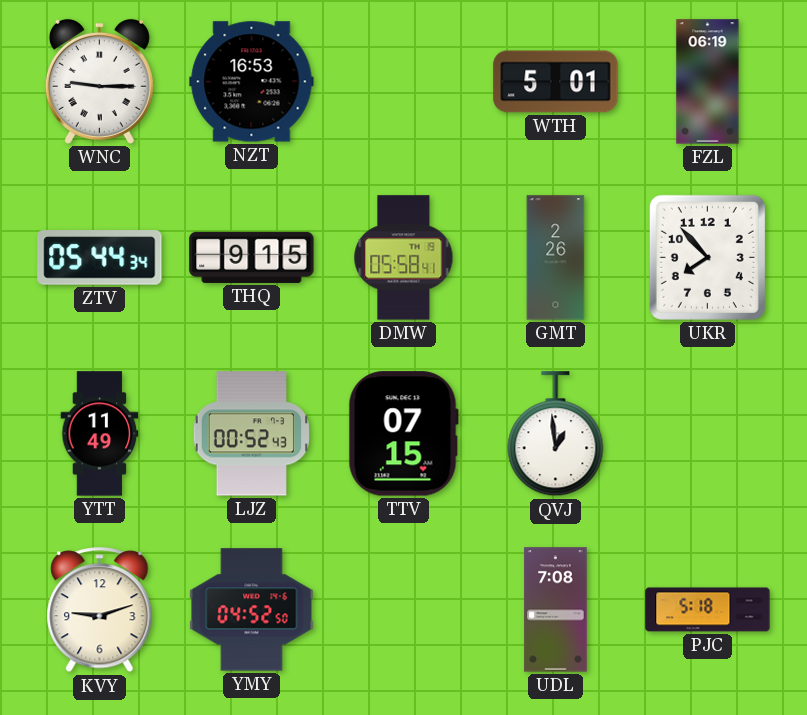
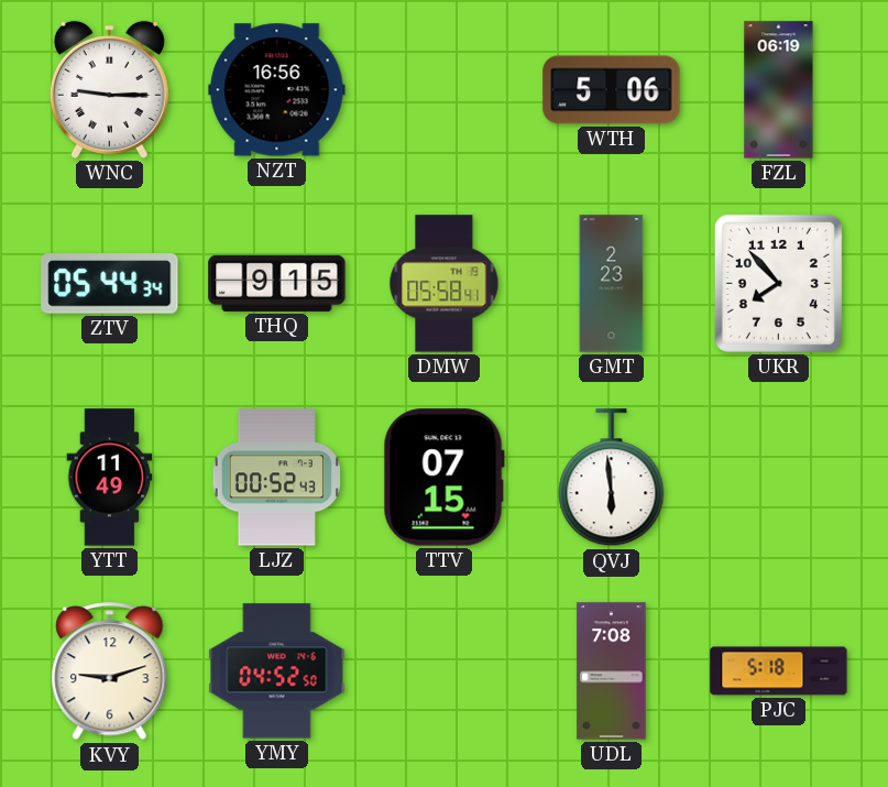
NZT: 16:53 -> 16:56 (277, 90)
WTH: 5:01 -> 5:06 (612, 90)
GMT: 2:26 -> 2:23 (612, 284)
QVJ: 12:59 -> 5:59 (612, 478)
